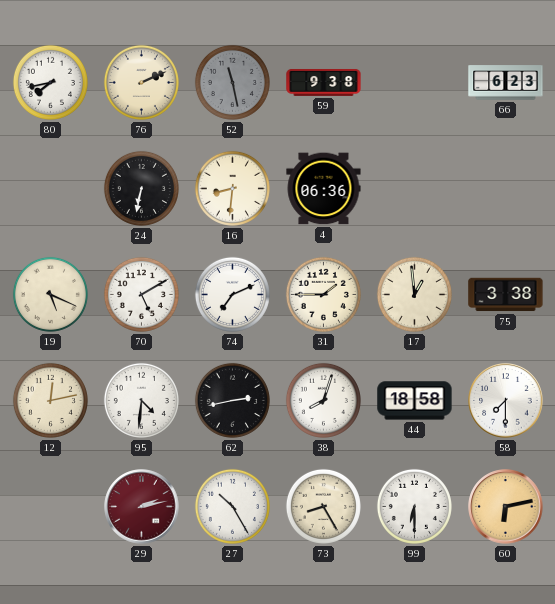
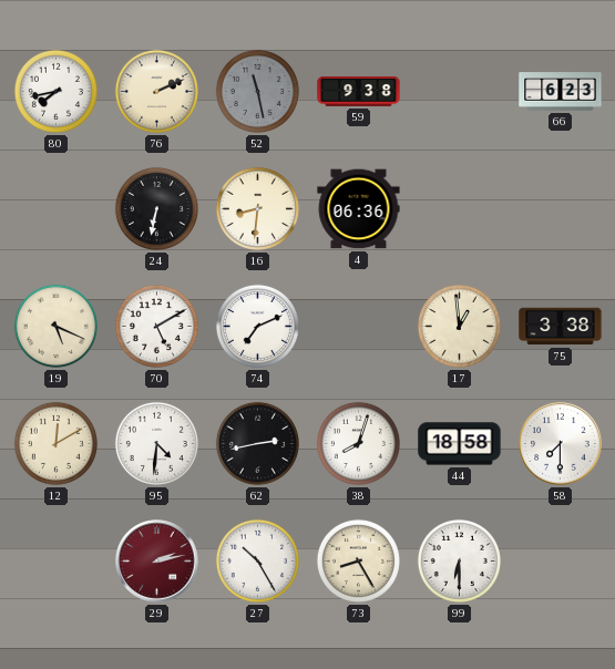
31: 1:45 -> none (323, 294)
12: 12:13 -> 12:10 (55, 443)
60: 6:13 -> none (506, 507)
